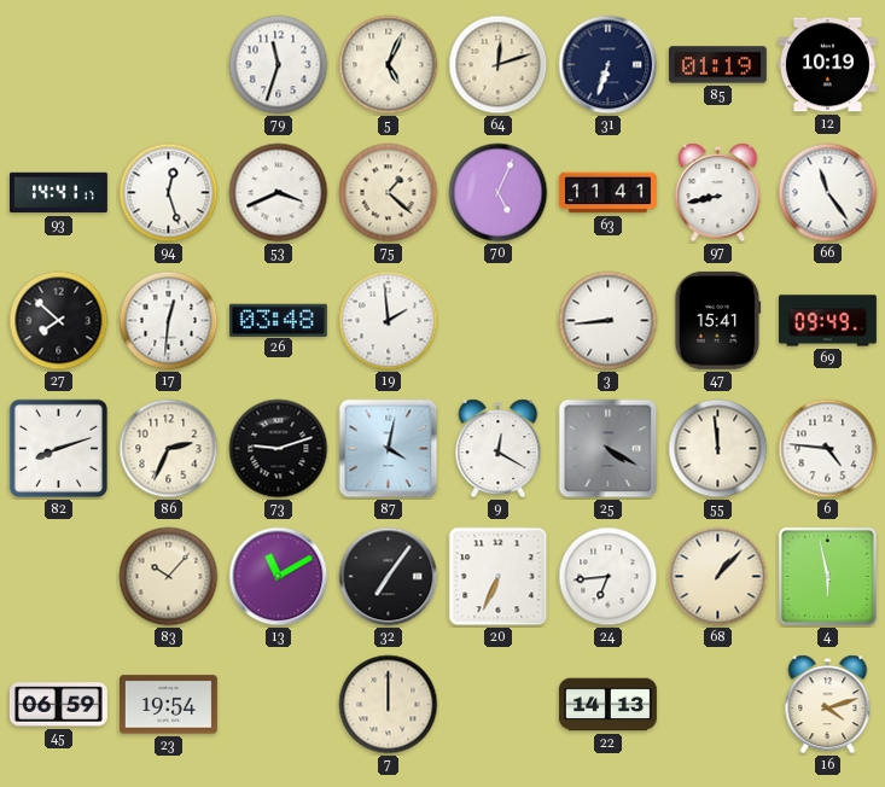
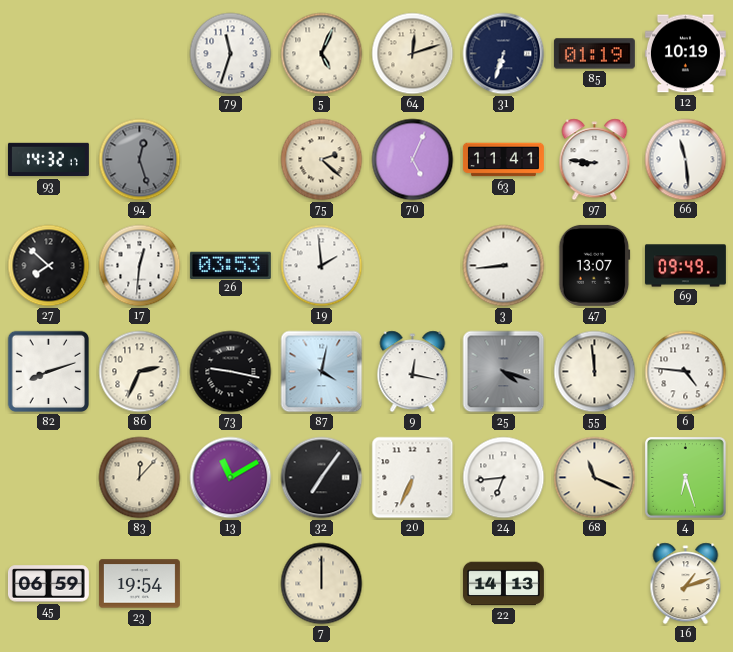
93: 14:41 -> 14:32 (48, 160)
94 dial: white -> grey (140, 160)
53: 3:41 -> none (279, 193)
75: 1:22 -> 2:22 (322, 160)
97: 8:43 -> 8:46 (595, 160)
66: 11:24 -> 11:29 (686, 160)
26: 03:48 -> 03:53 (230, 265)
47: 15:41 -> 13:07 (595, 265)
73: 9:12 -> 9:17 (231, 372)
9: 12:20 -> 12:17 (413, 372)
25: 4:20 -> 4:18 (504, 372)
83: 10:07 -> 12:07 (140, 478)
68: 1:07 -> 11:19 (595, 478)
4: 5:58 -> 6:27 (685, 477)
16: 4:12 -> 1:12 (686, 584)
